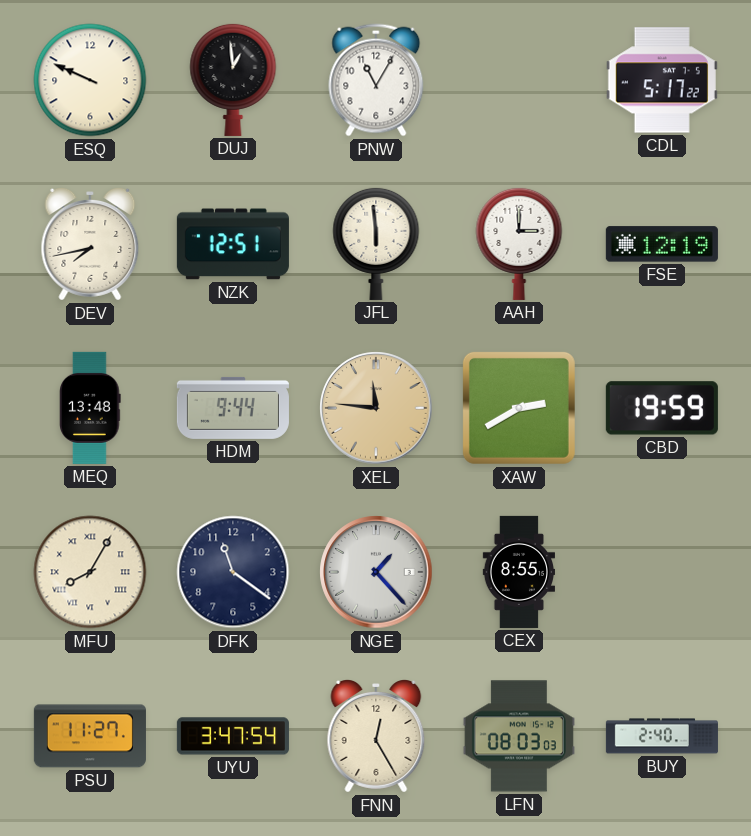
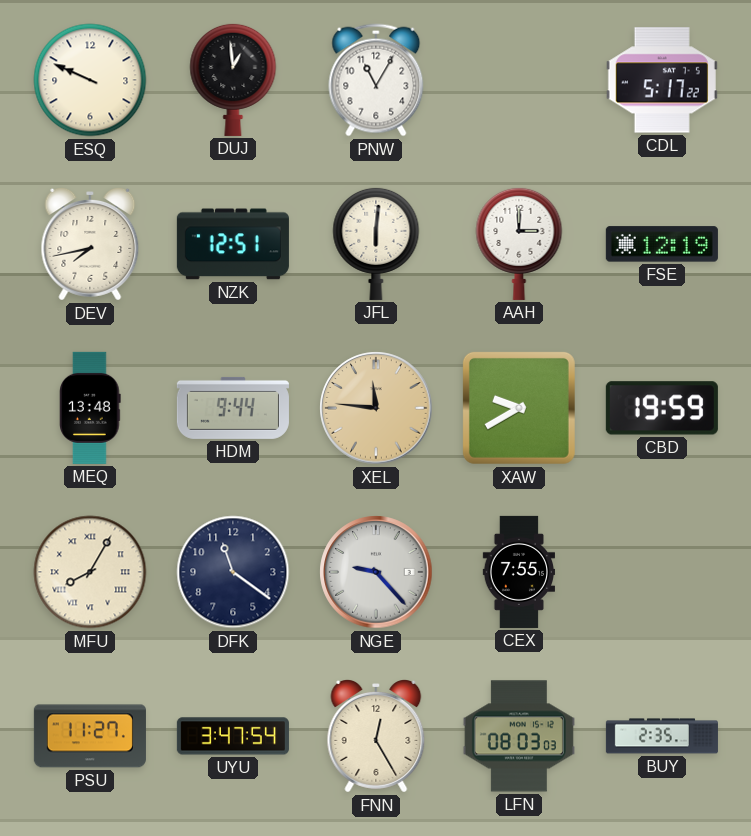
JFL: 5:59 -> 6:01 (376, 243)
XAW: 2:40 -> 9:40 (519, 408)
NGE: 1:23 -> 9:23 (376, 572)
CEX: 8:55 -> 7:55 (519, 572)
BUY: 2:40 -> 2:35 (662, 736)
